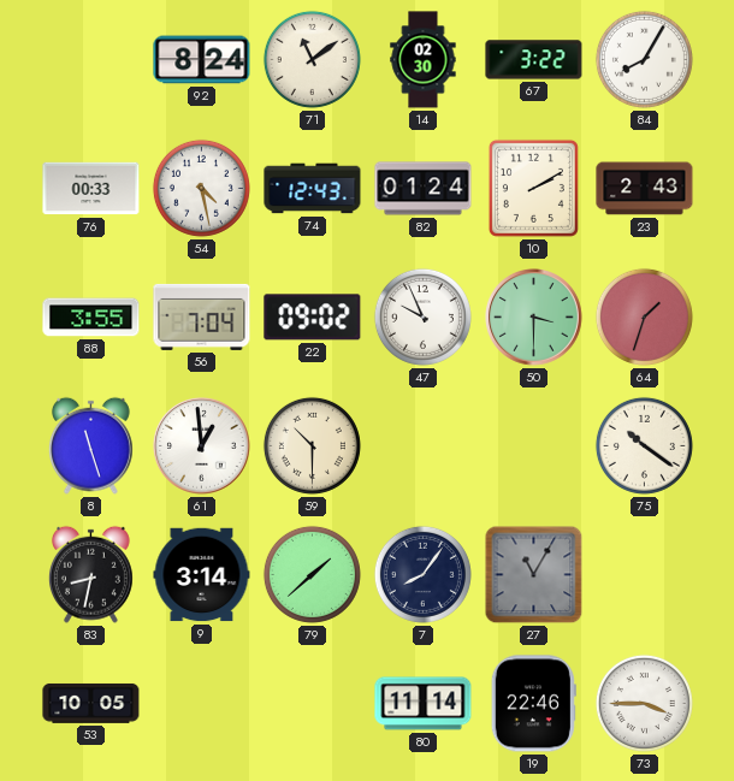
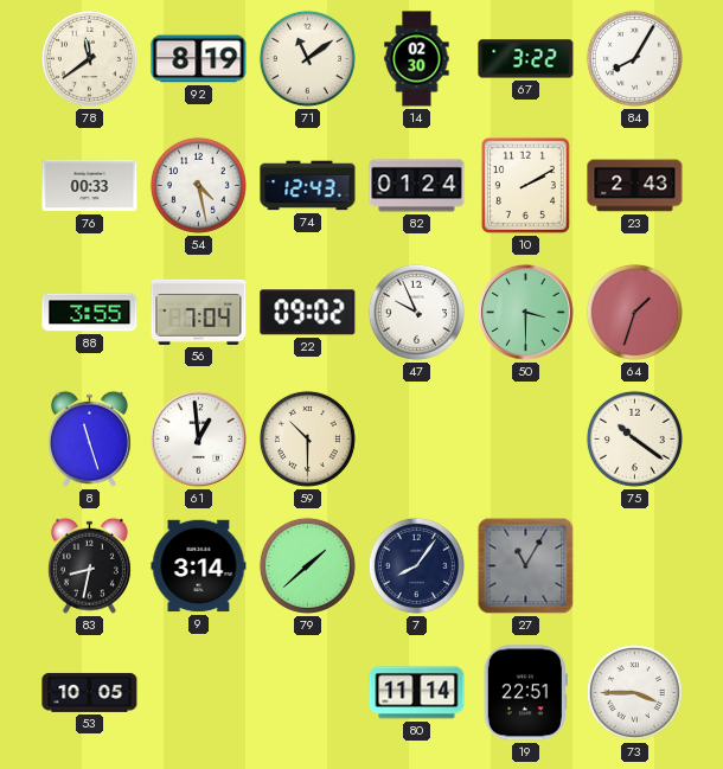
78: none -> 11:39 (89, 58)
92: 8:24 -> 8:19 (199, 59)
19: 22:46 -> 22:51 (525, 693)
